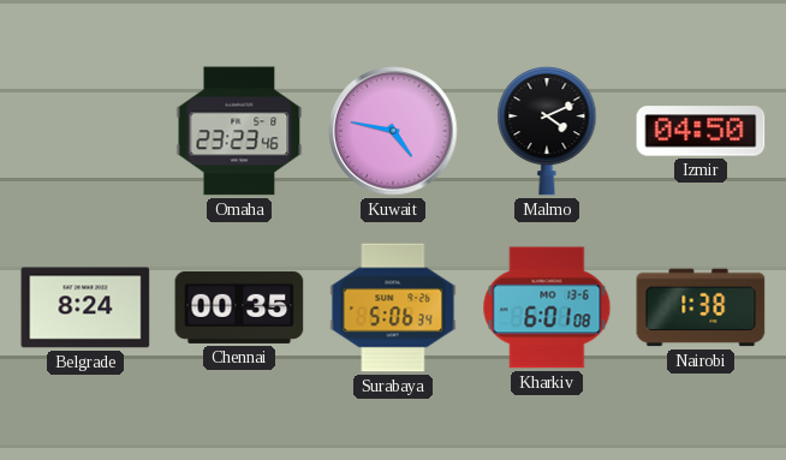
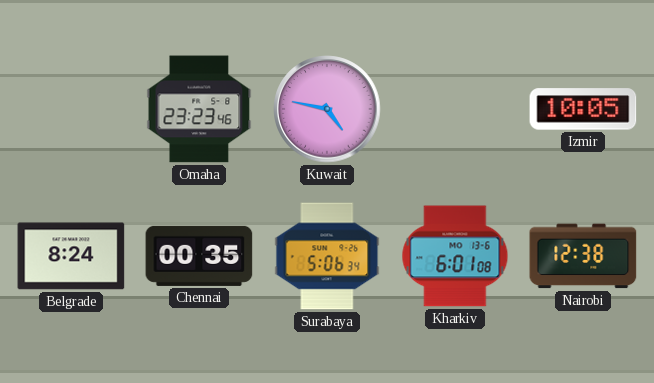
Malmo: 4:11 -> none (547, 131)
Izmir: 04:50 -> 10:05 (583, 109)
Nairobi: 1:38 -> 12:38 (583, 256)
